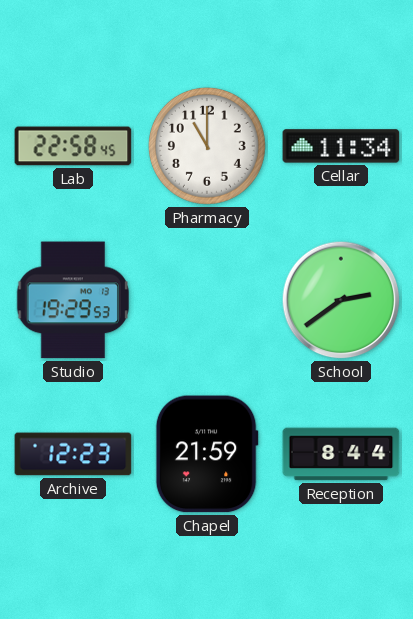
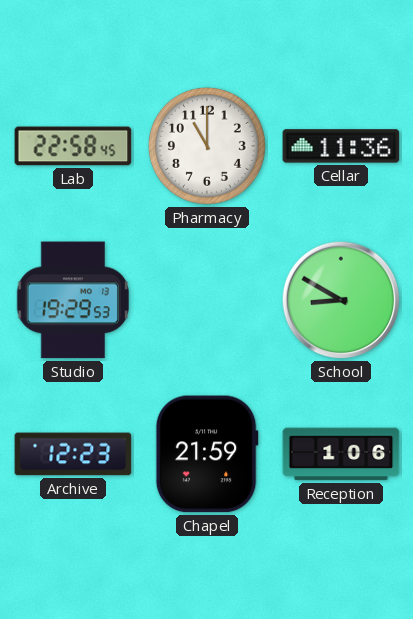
Cellar: 11:34 -> 11:36 (341, 146)
School: 2:39 -> 8:50 (341, 300)
Reception: 8:44 -> 1:06 (341, 454)
